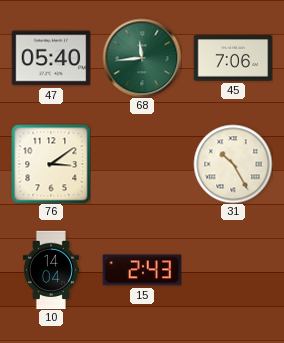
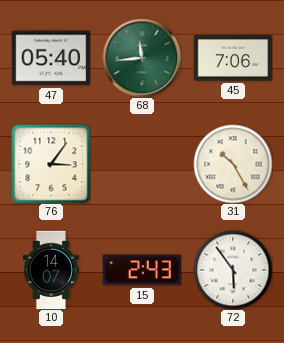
76: 3:09 -> 3:06 (51, 164)
10: 14:04 -> 14:07 (51, 270)
72: none -> 5:54 (233, 270)
